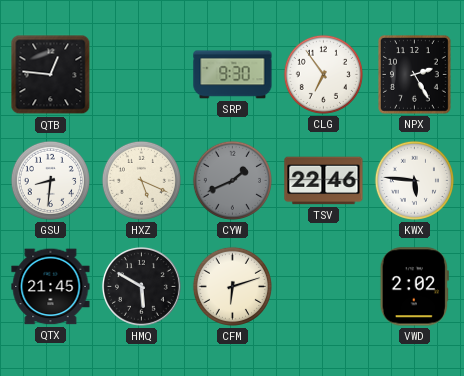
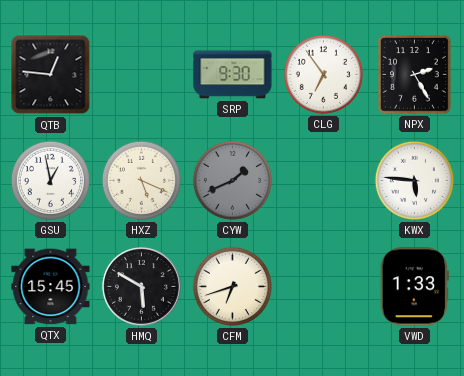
GSU: 8:31 -> 12:58 (50, 180)
TSV: 22:46 -> none (324, 181)
QTX: 21:45 -> 15:45 (51, 287)
CFM: 6:12 -> 6:42 (232, 286)
VWD: 2:02 -> 1:33 (414, 287)
